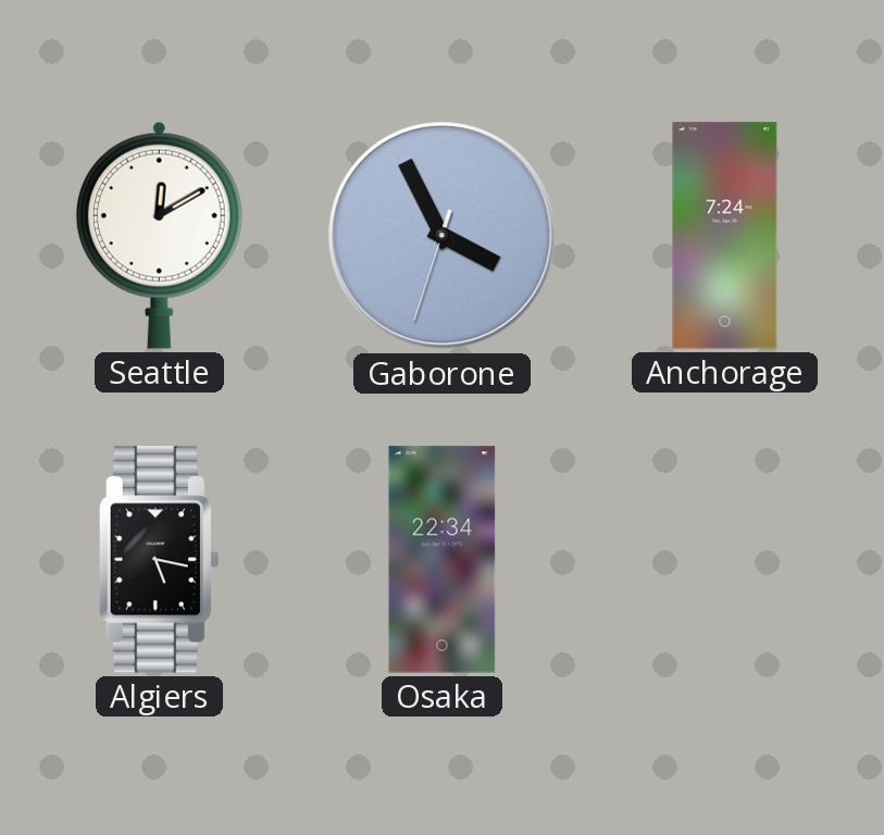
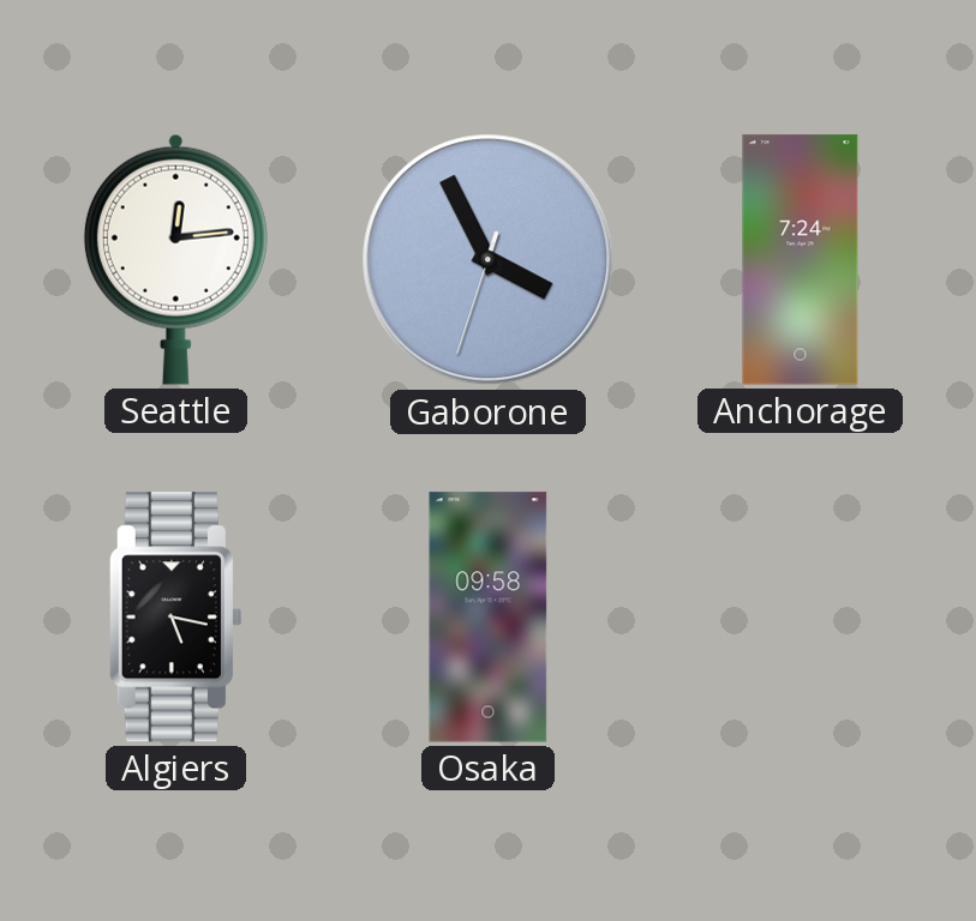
Seattle: 12:10 -> 12:14 (175, 259)
Osaka: 22:34 -> 09:58 (489, 618)
